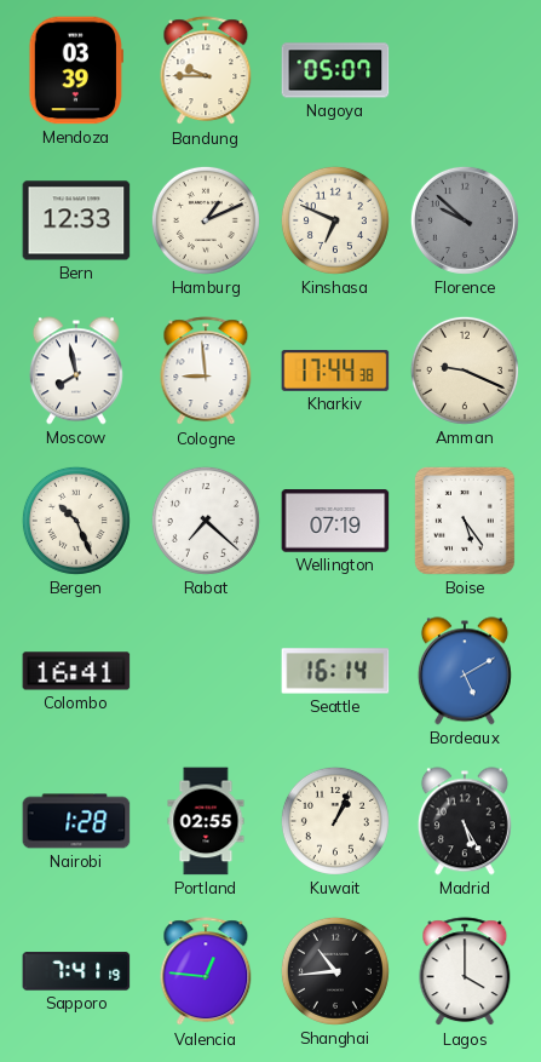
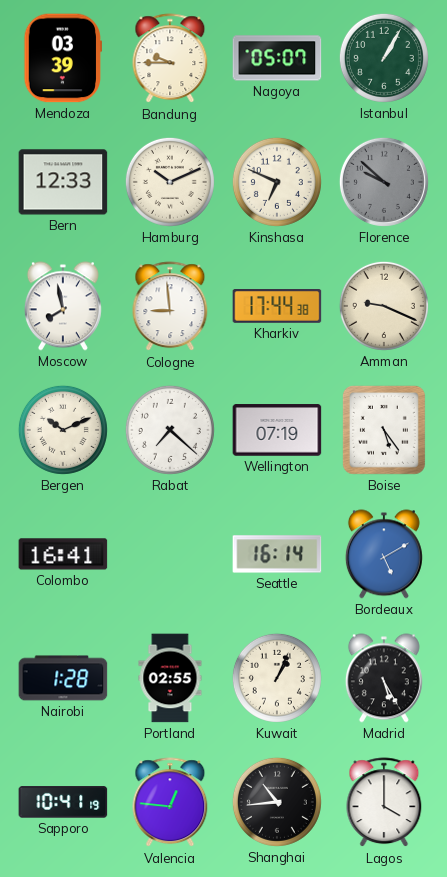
Istanbul: none -> 1:05 (384, 58)
Hamburg: 1:11 -> 10:11 (170, 182)
Bergen: 10:26 -> 10:11 (63, 430)
Sapporo: 7:41 -> 10:41 (63, 802)
